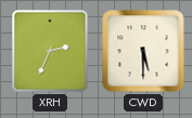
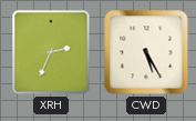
CWD: 5:30 -> 5:25 (146, 52)
